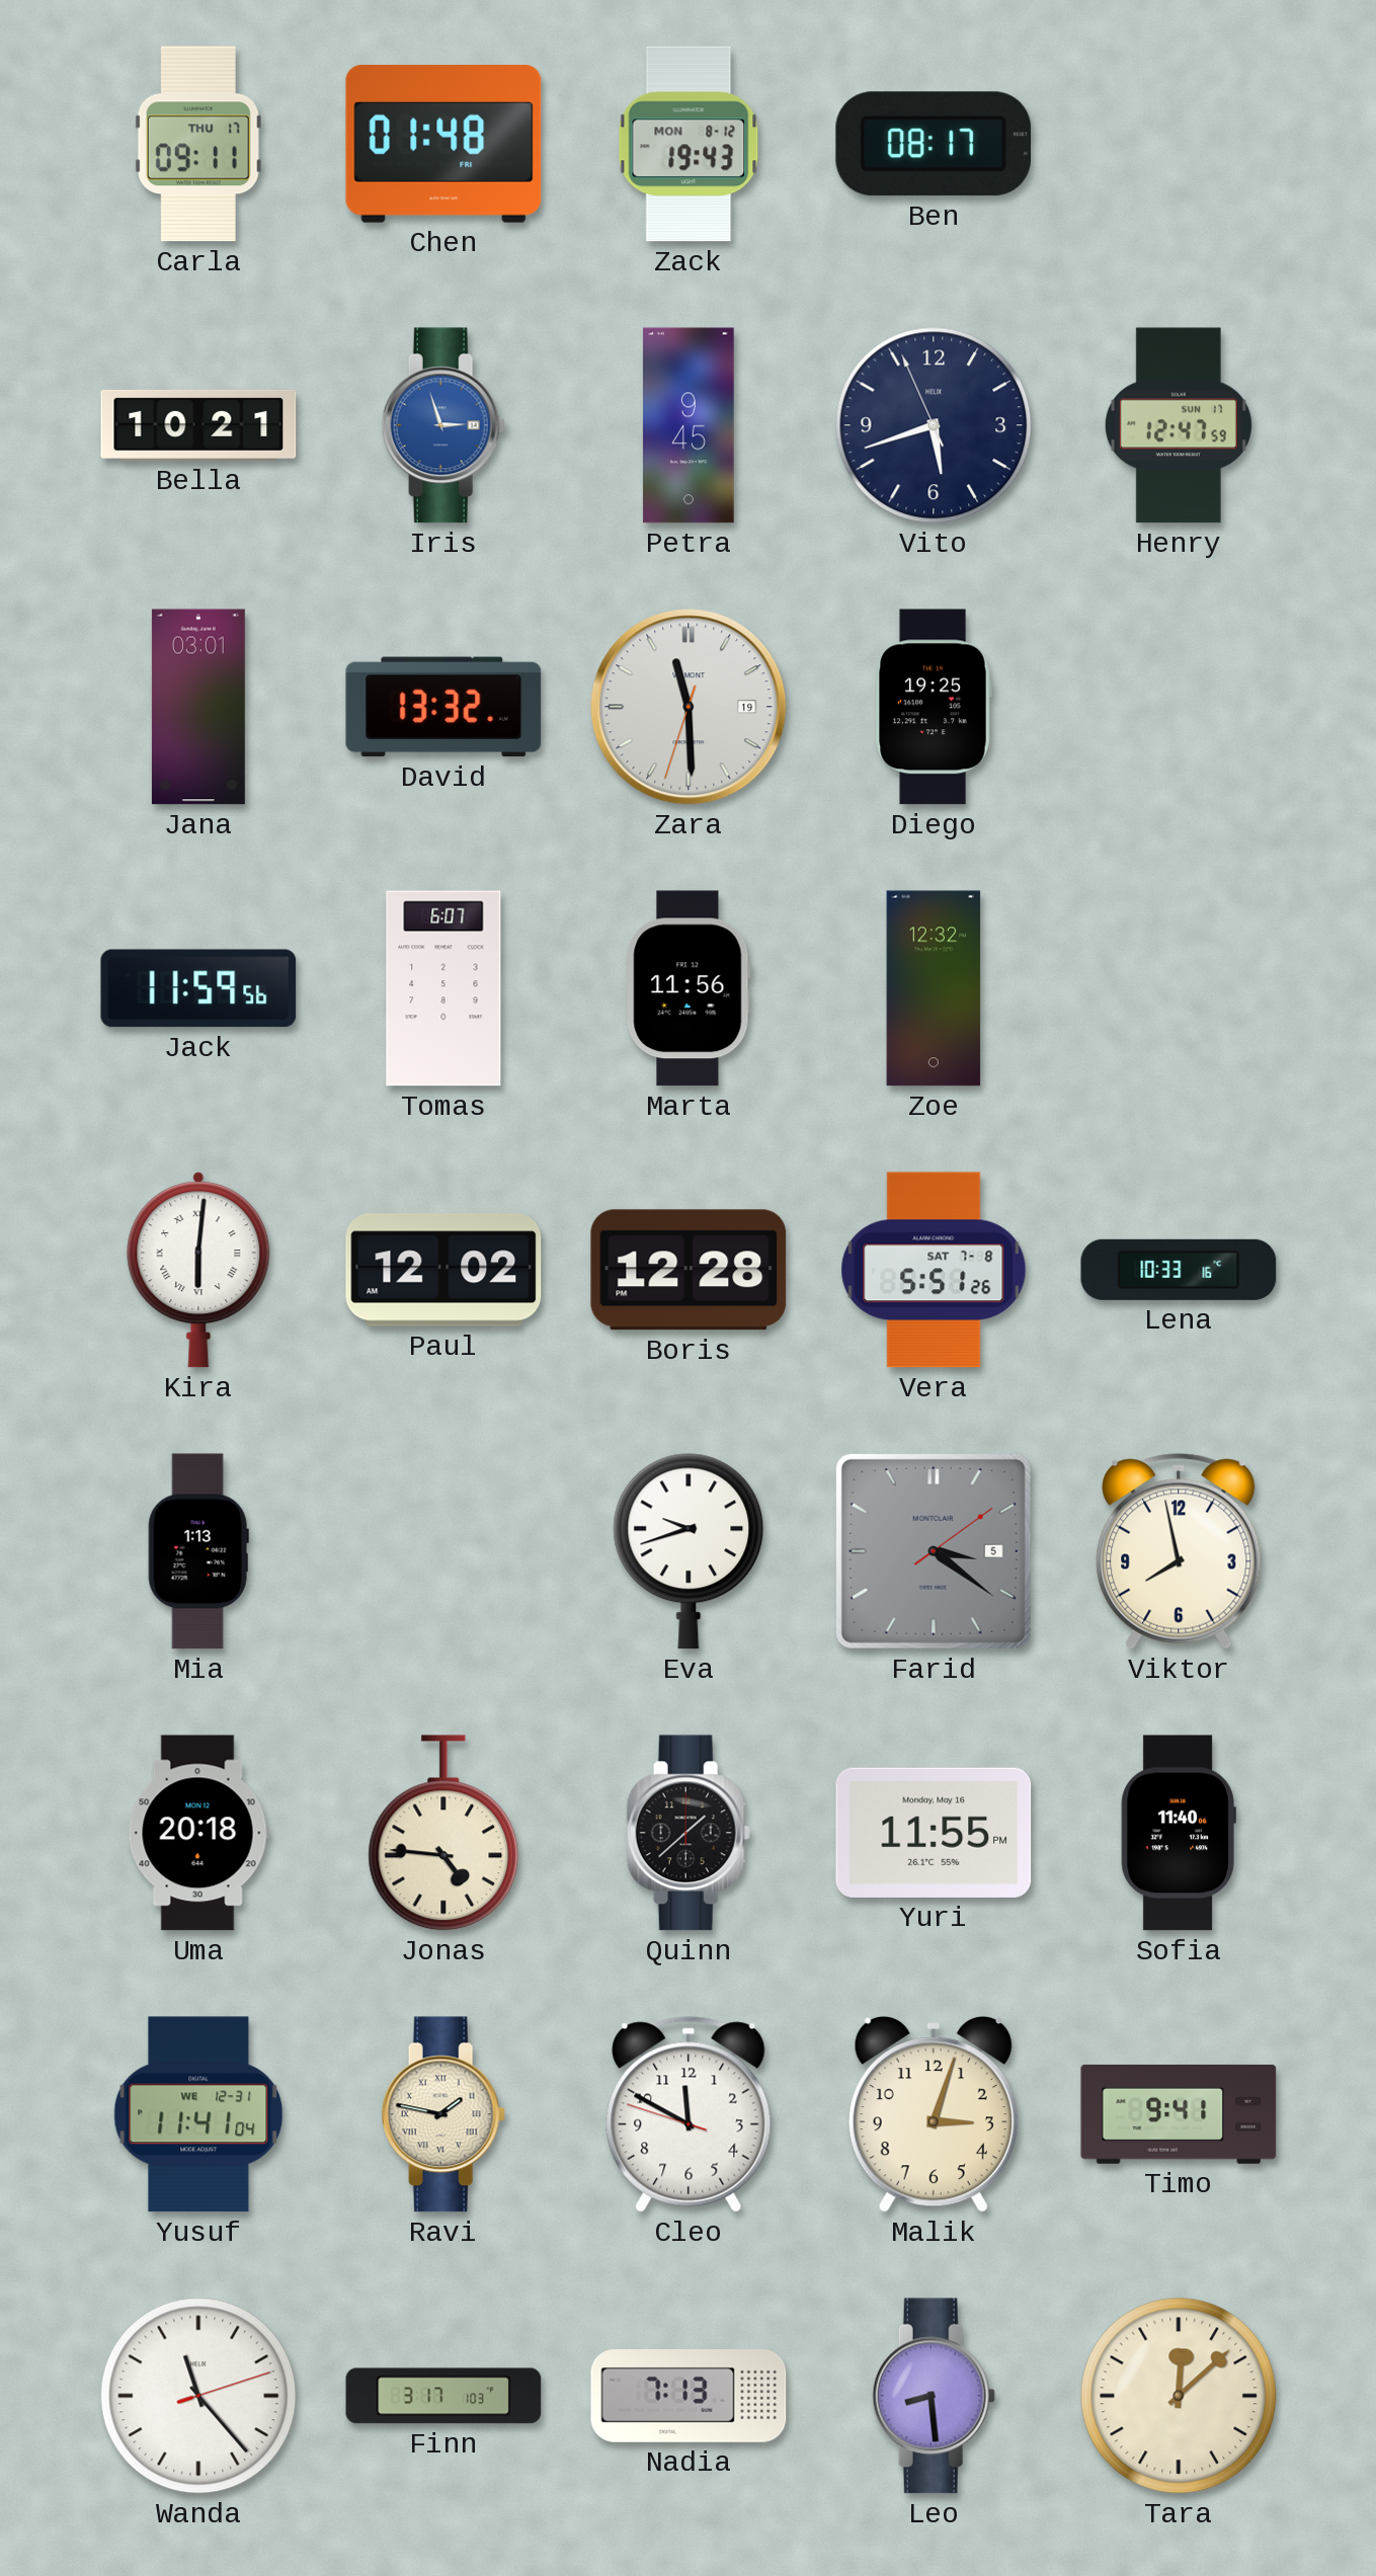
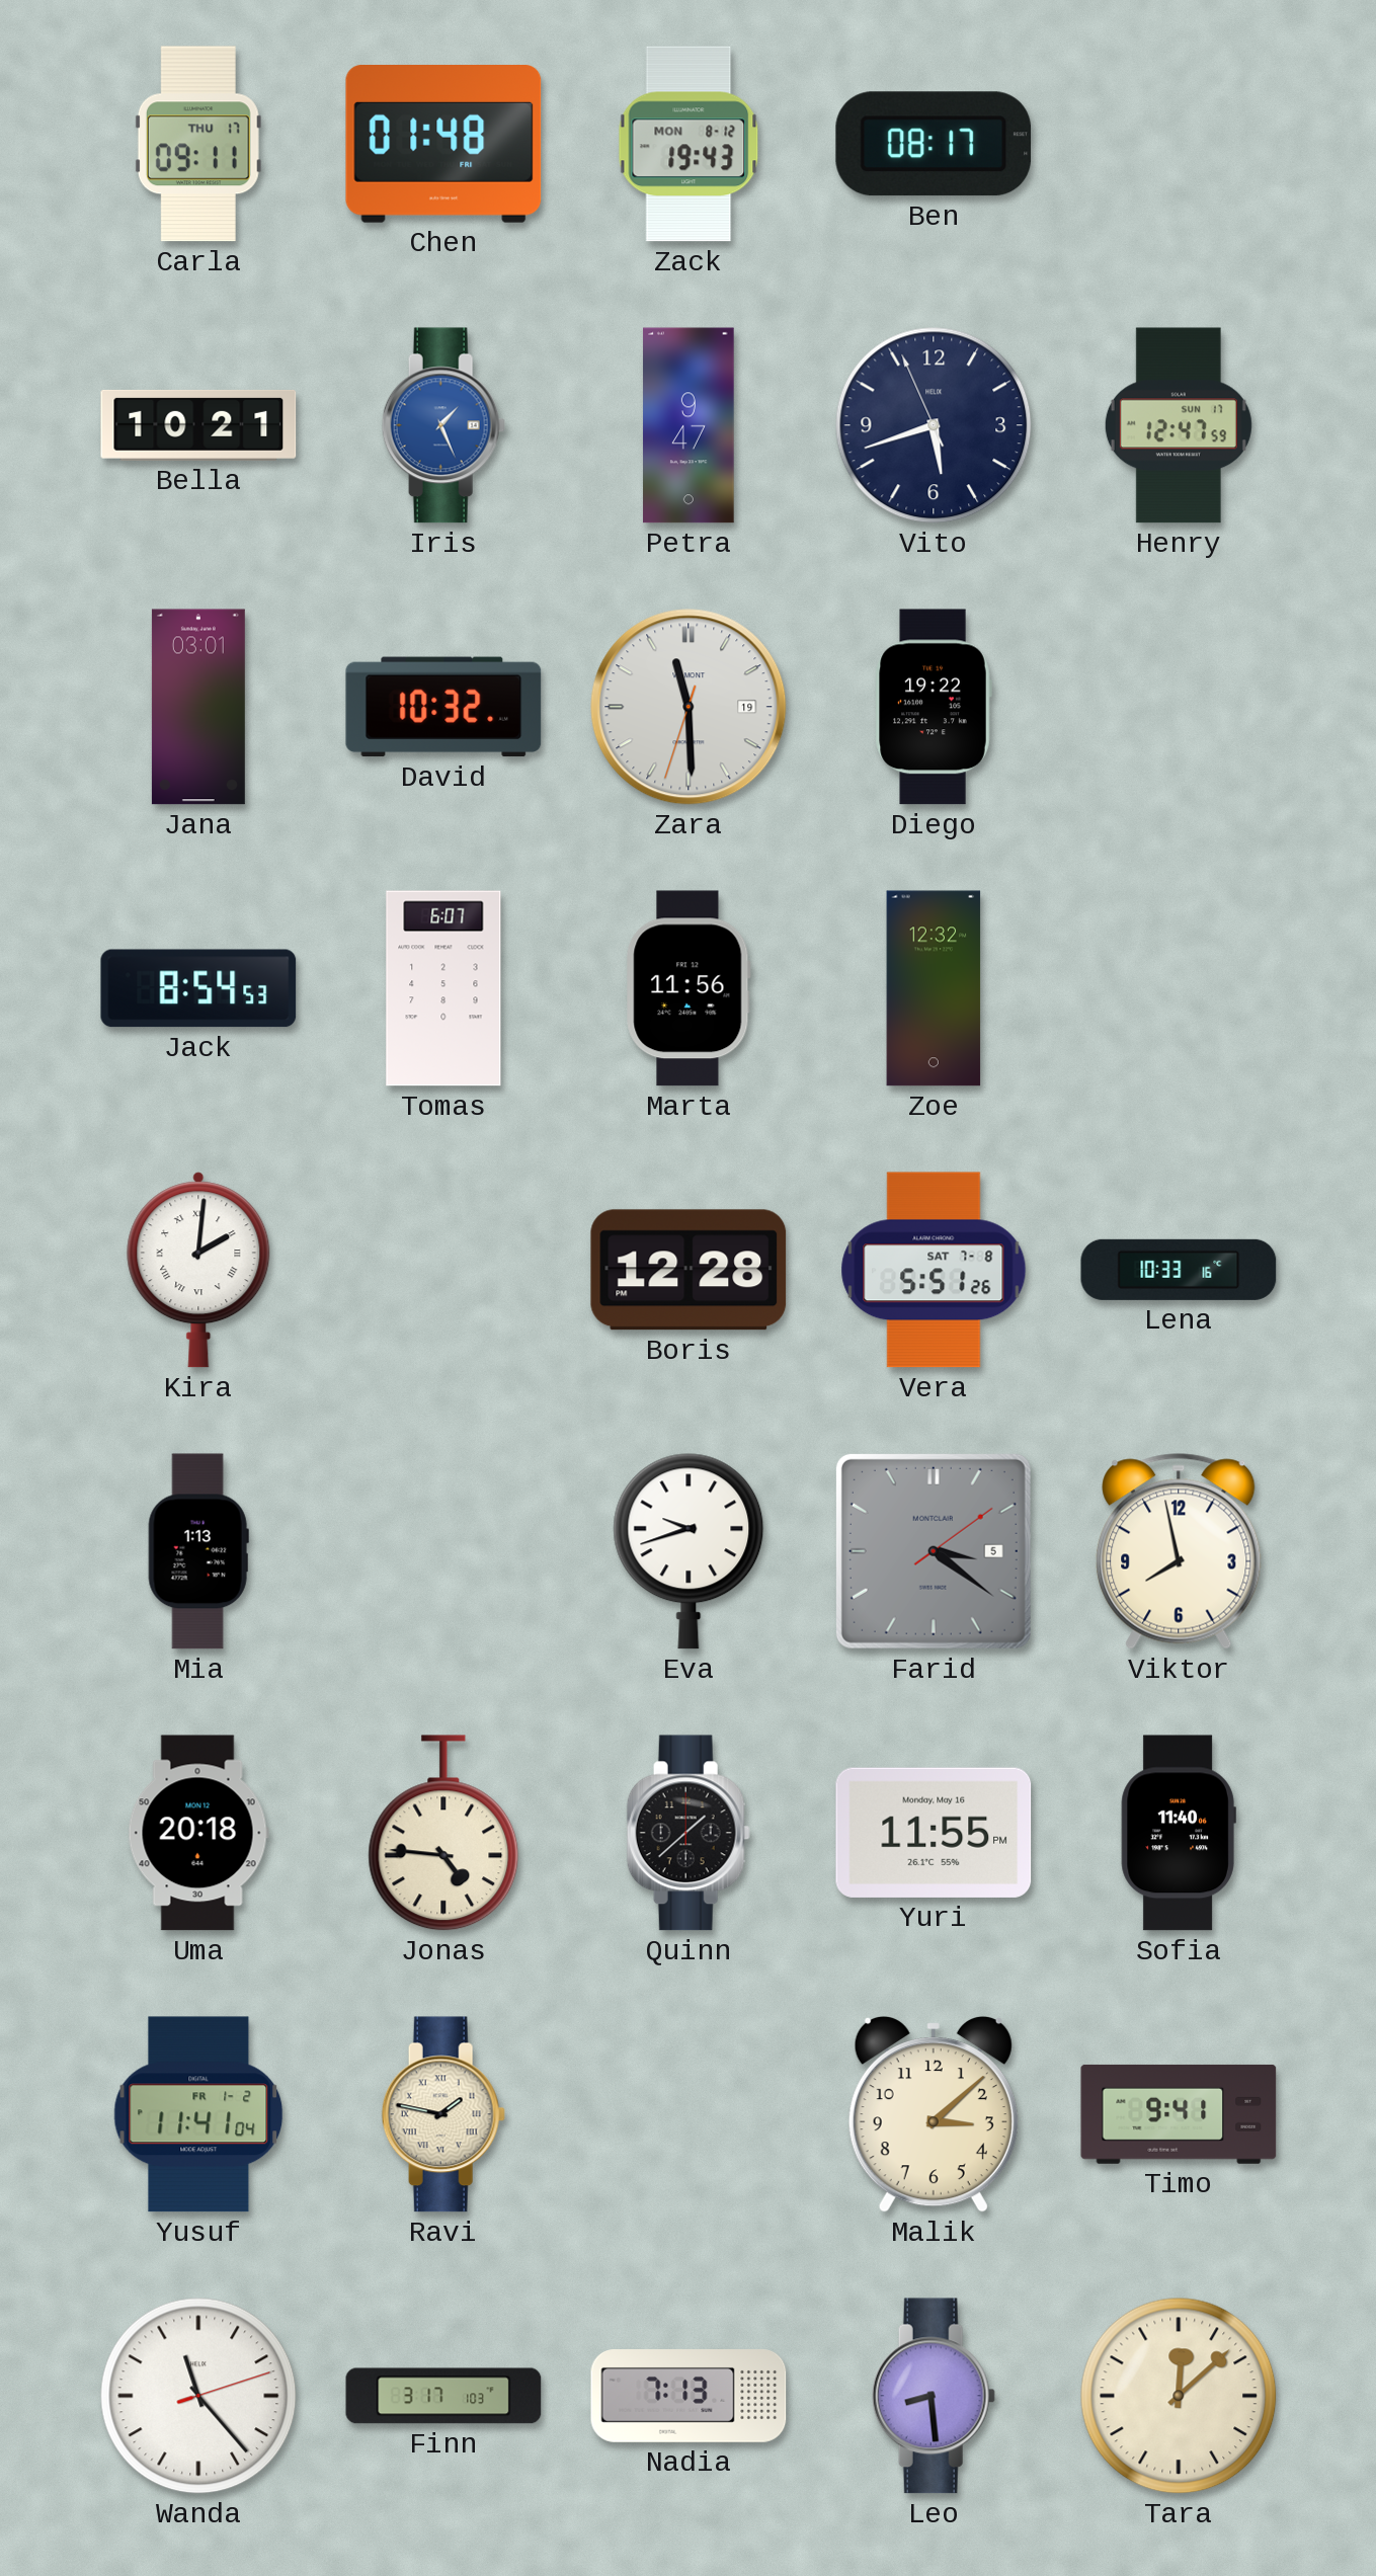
Iris: 2:57 -> 1:26 (443, 425)
Petra: 9:45 -> 9:47 (689, 425)
David: 13:32 -> 10:32 (443, 707)
Diego: 19:25 -> 19:22 (934, 707)
Jack: 11:59 -> 8:54 (198, 988)
Kira: 6:01 -> 2:01 (198, 1270)
Paul: 12:02 -> none (443, 1270)
Yusuf date: WE 12-31 -> FR 1-2 (198, 2114)
Cleo: 11:49 -> none (689, 2114)
Malik: 3:03 -> 3:08 (934, 2115)
